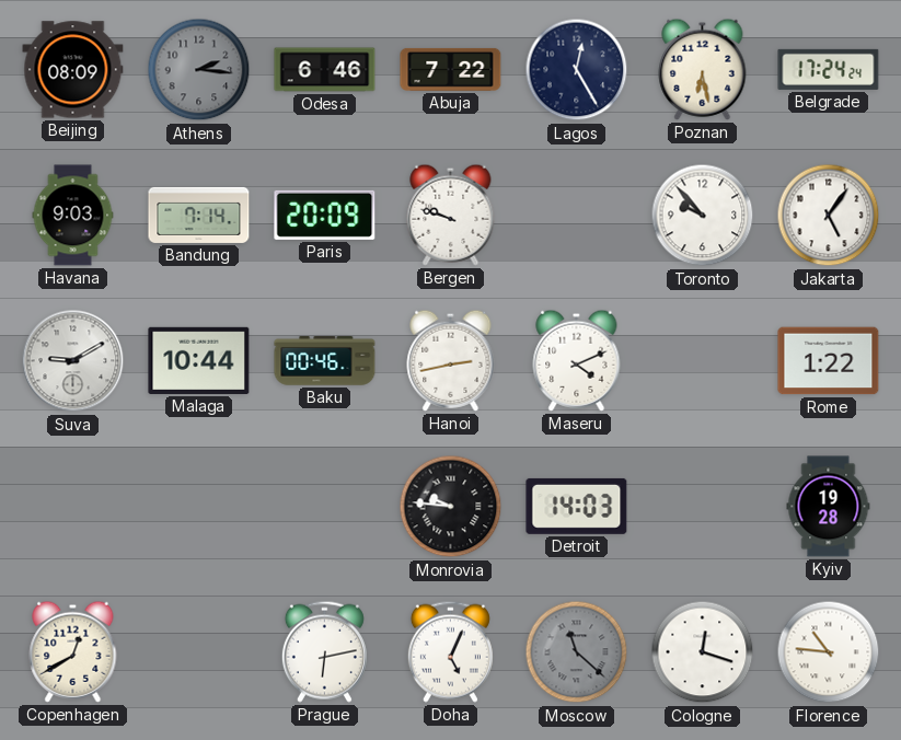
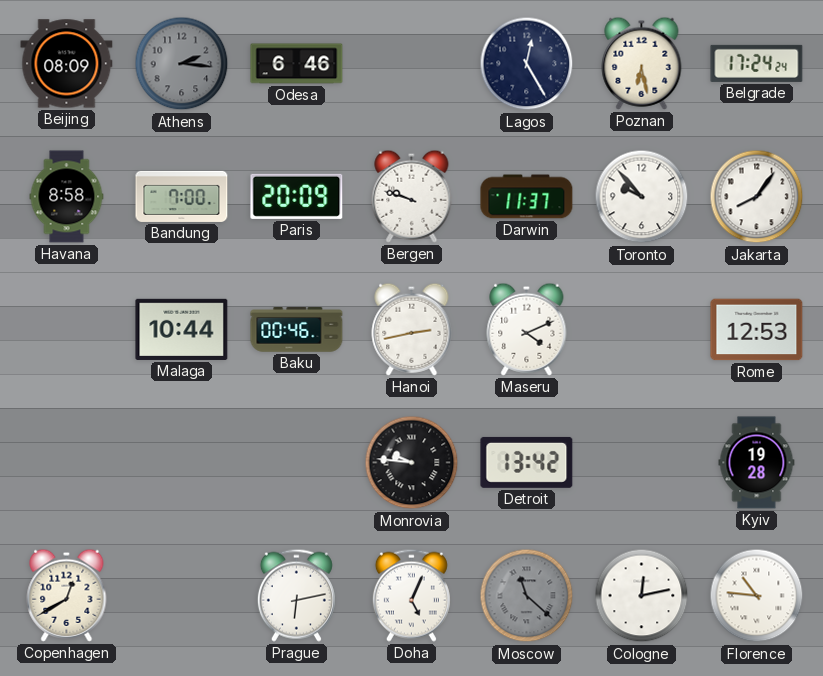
Abuja: 7:22 -> none (451, 69)
Havana: 9:03 -> 8:58 (67, 197)
Bandung: 7:14 -> 7:00 (182, 196)
Darwin: none -> 11:37 (527, 197)
Jakarta: 5:06 -> 8:06 (757, 197)
Suva: 9:10 -> none (73, 361)
Rome: 1:22 -> 12:53 (757, 330)
Detroit: 14:03 -> 13:42 (527, 462)
Cologne: 12:18 -> 12:13 (642, 596)
